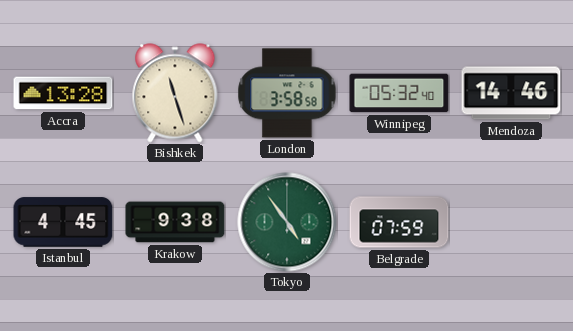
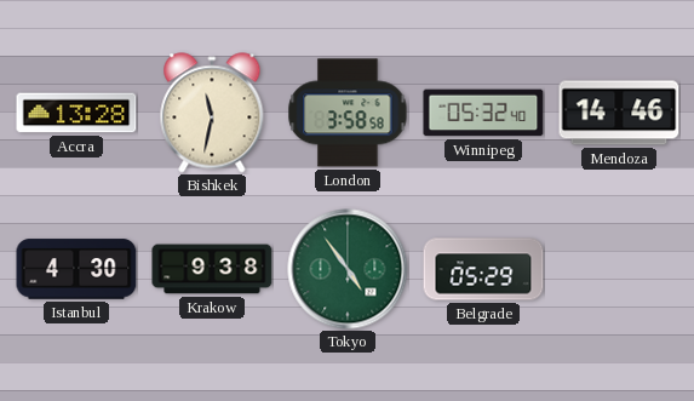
Bishkek: 11:27 -> 11:32 (212, 113)
Istanbul: 4:45 -> 4:30 (76, 269)
Belgrade: 07:59 -> 05:29 (483, 269)
